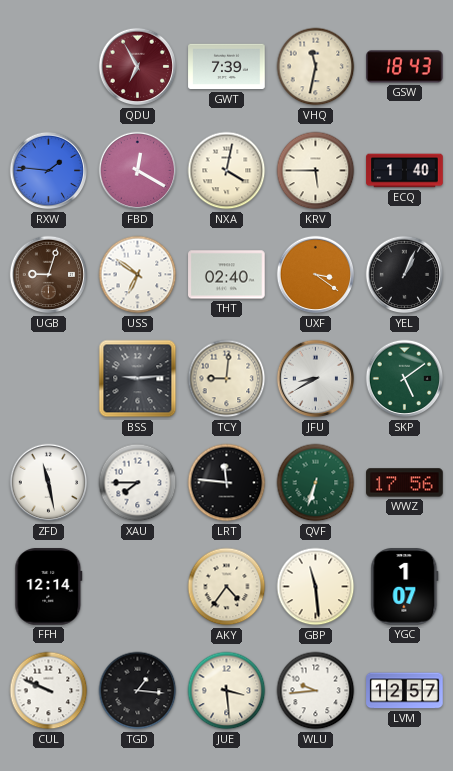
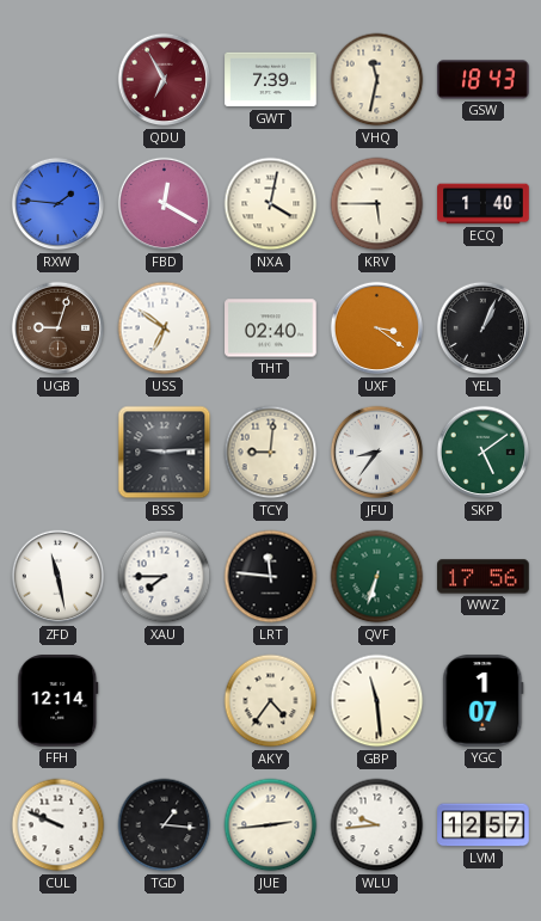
JFU: 8:40 -> 8:36 (377, 453)
JUE: 3:29 -> 2:44 (271, 825)
